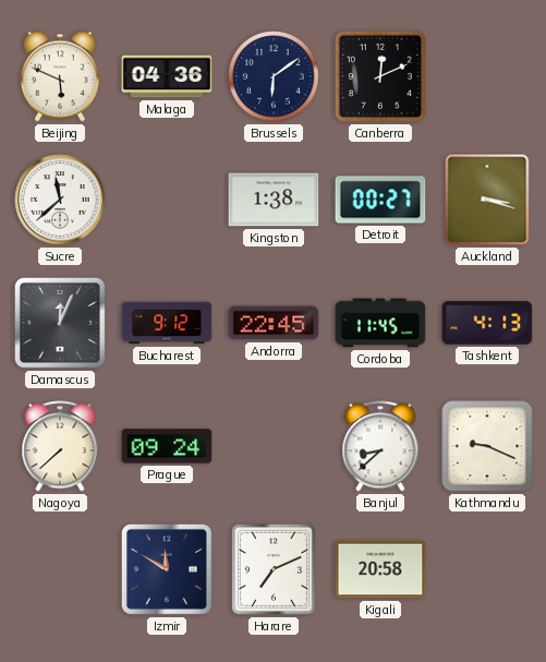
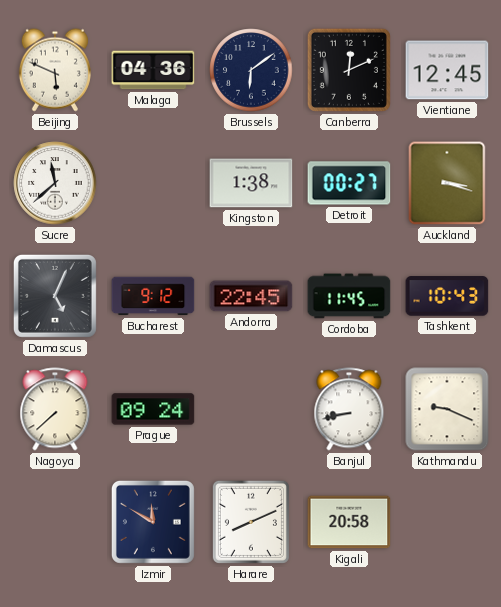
Vientiane: none -> 12:45 (447, 70)
Damascus: 12:04 -> 5:04 (55, 296)
Tashkent: 4:13 -> 10:43 (447, 296)
Banjul: 8:38 -> 8:43 (349, 409)
Harare: 7:11 -> 8:11 (251, 522)
